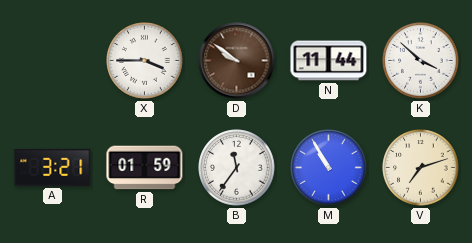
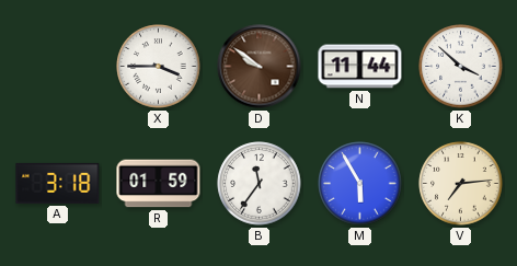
A: 3:21 -> 3:18 (58, 183)
M: 10:55 -> 5:55 (360, 184)
V: 7:12 -> 7:14 (461, 184)
